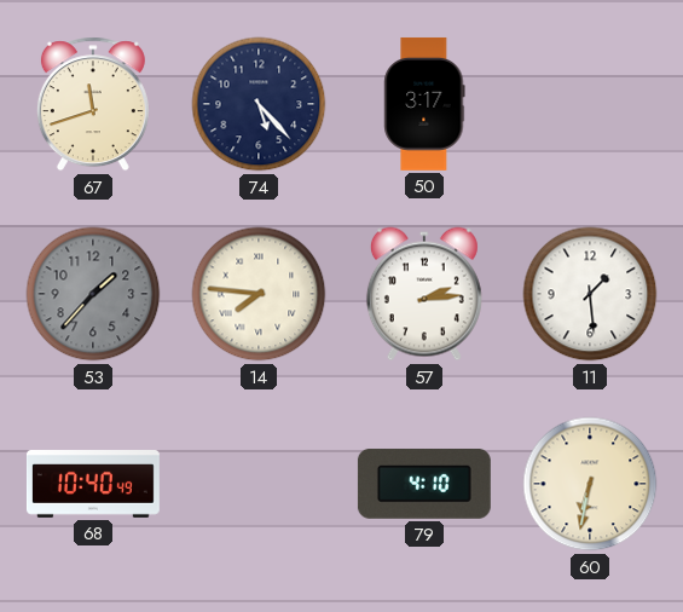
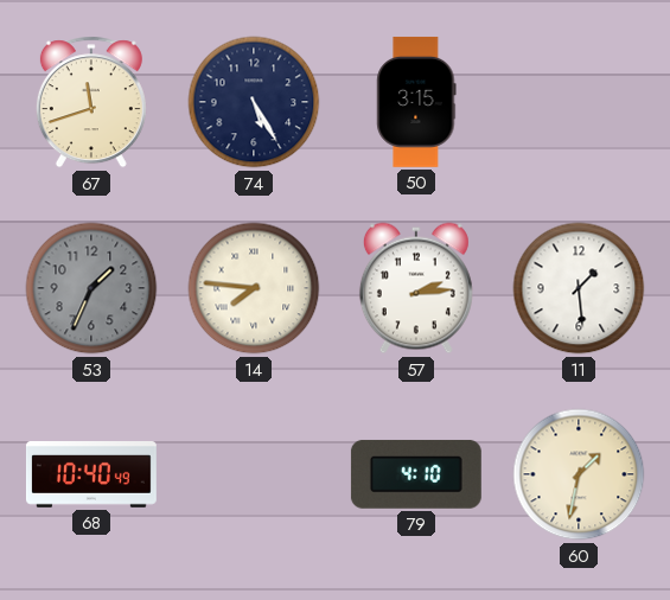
74: 5:23 -> 5:25 (254, 102)
50: 3:17 -> 3:15 (416, 102)
53: 1:37 -> 1:34 (91, 288)
60: 6:32 -> 1:32 (579, 474)
